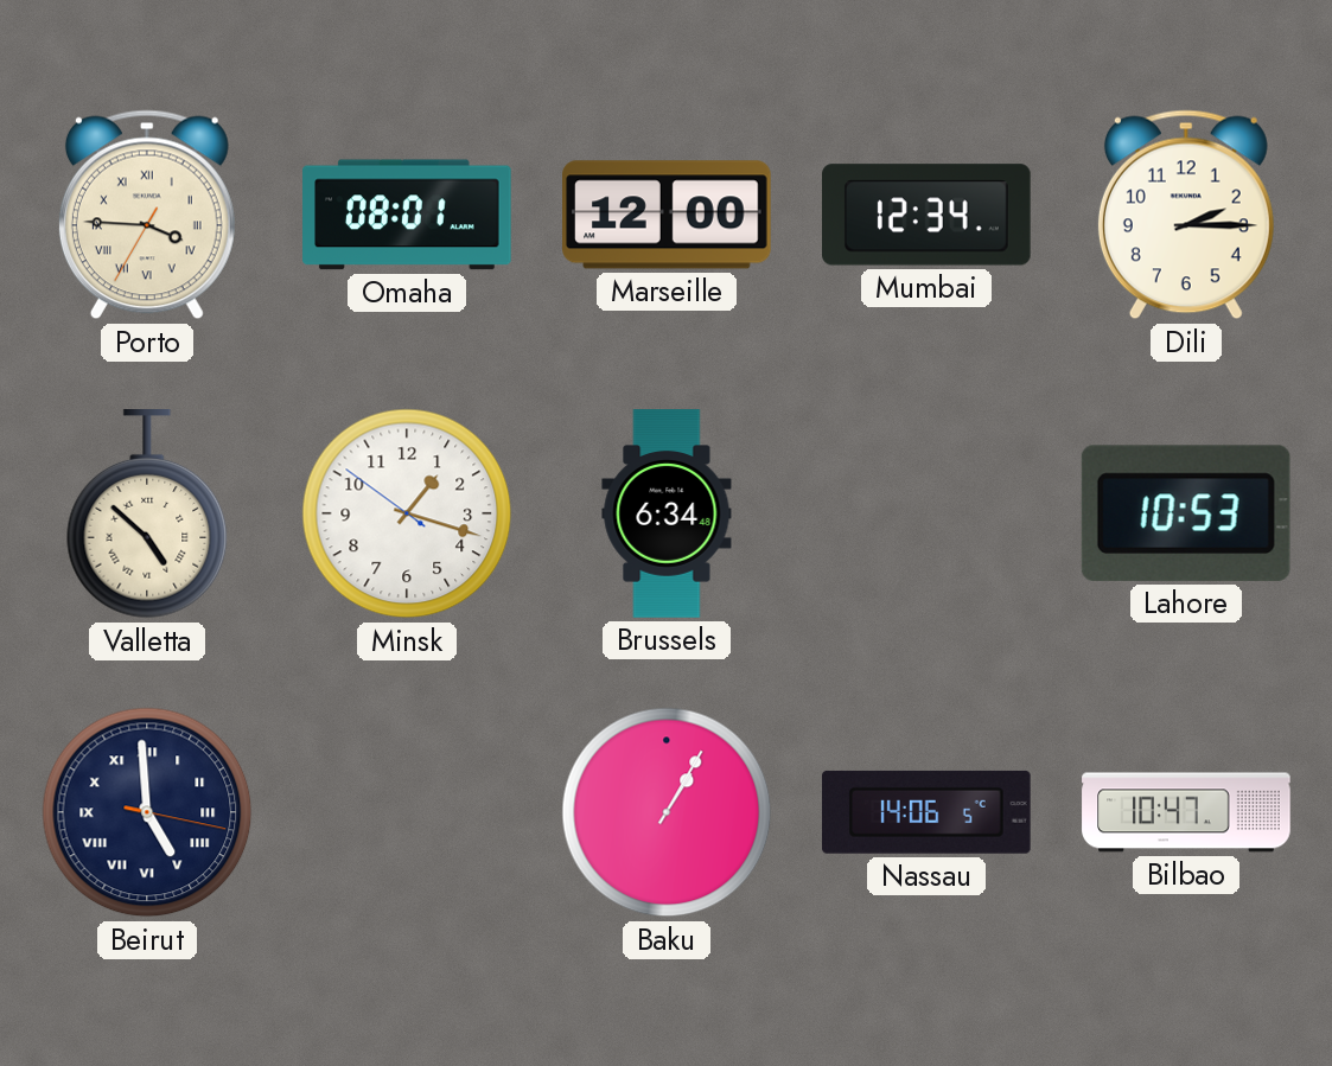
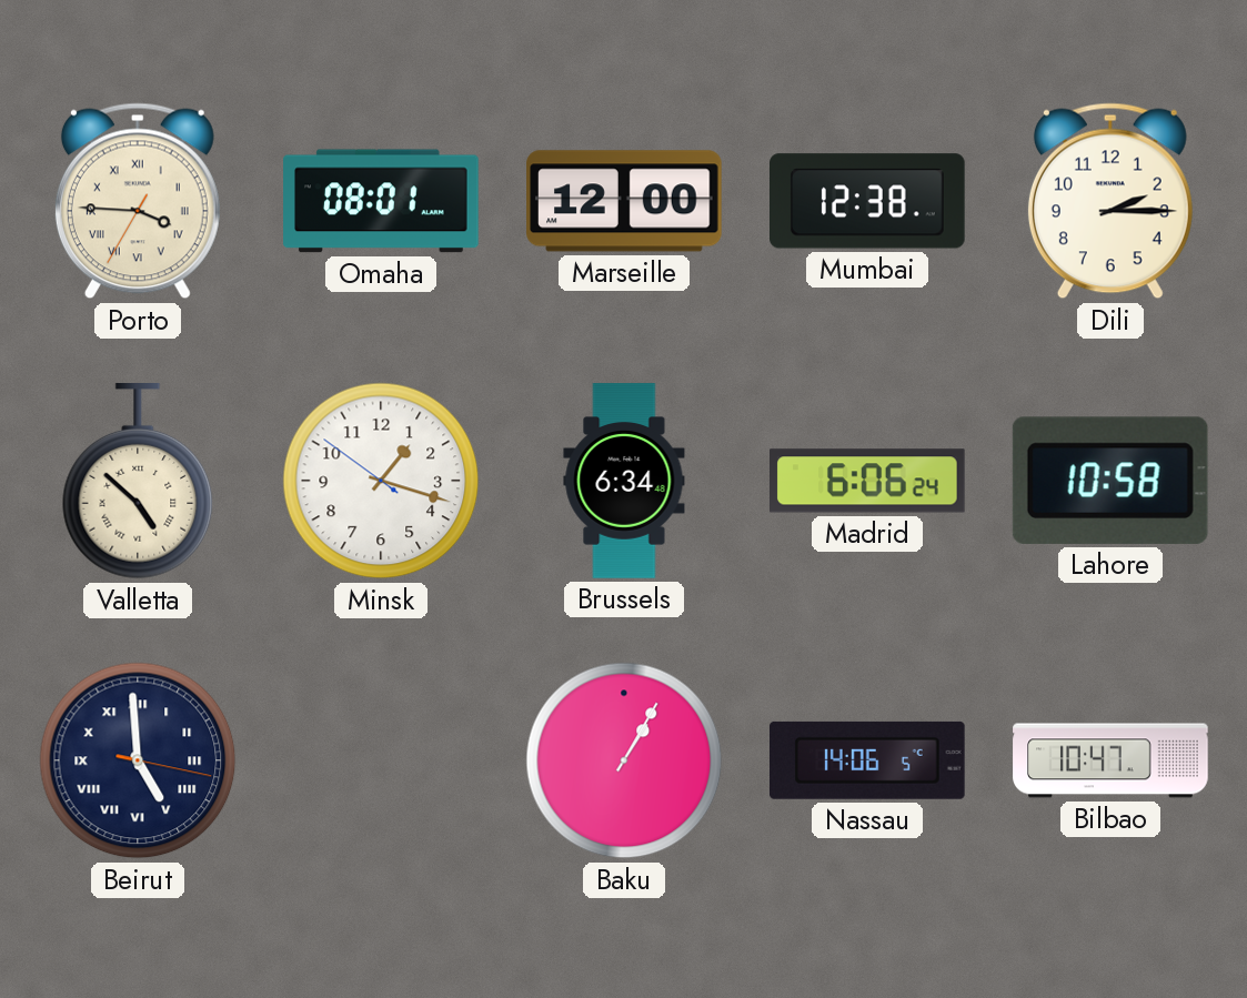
Mumbai: 12:34 -> 12:38 (868, 201)
Madrid: none -> 6:06 (867, 481)
Lahore: 10:53 -> 10:58 (1110, 481)
